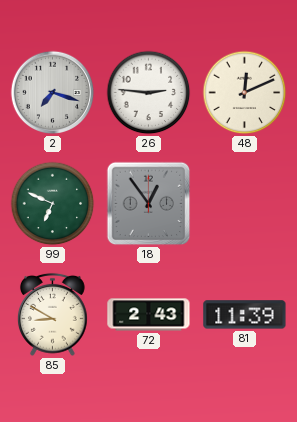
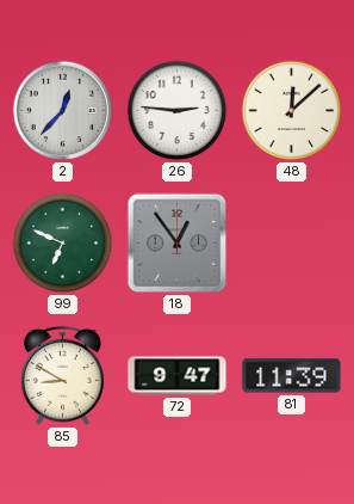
2: 7:18 -> 12:37 (63, 111)
48: 12:11 -> 12:08 (292, 111)
72: 2:43 -> 9:47 (178, 376)
